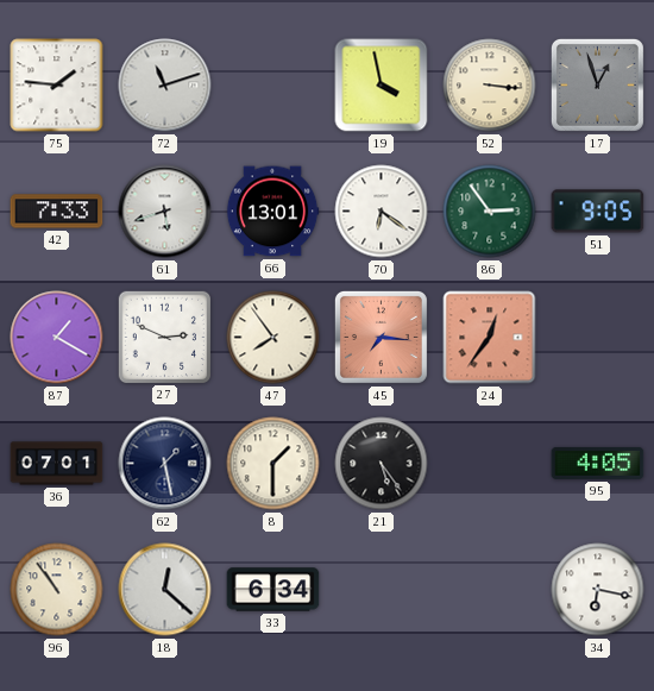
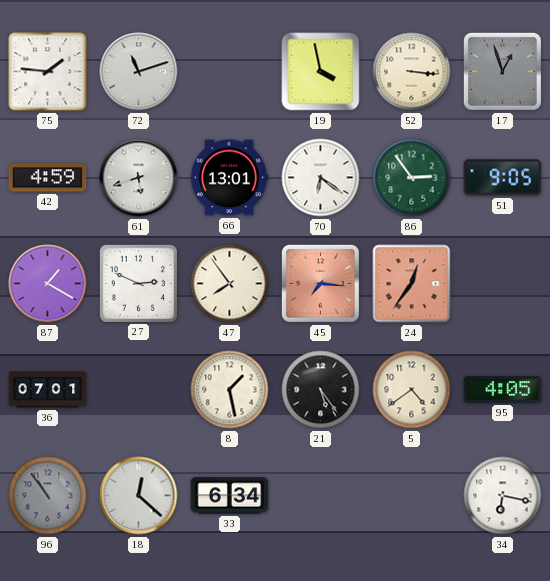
42: 7:33 -> 4:59 (48, 178)
62: 1:28 -> none (165, 464)
8: 1:30 -> 1:28 (230, 390)
5: none -> 4:39 (412, 390)
96 dial: cream -> grey (48, 496)
